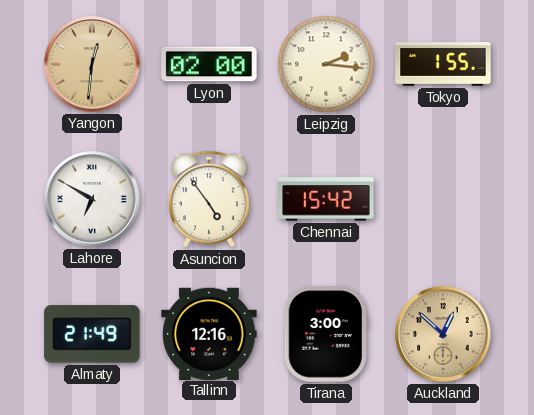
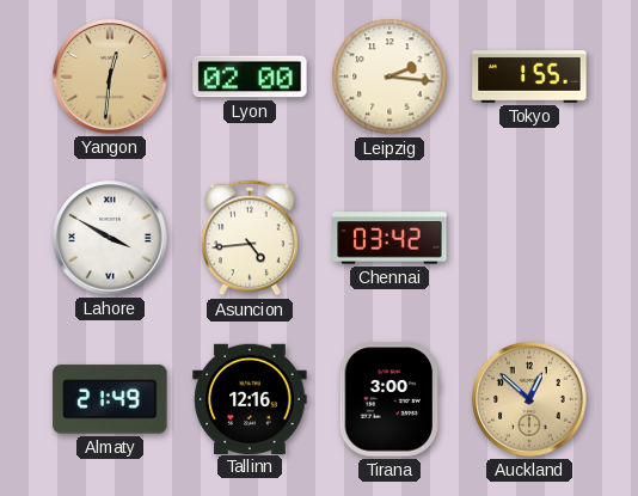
Lahore: 6:50 -> 3:50 (110, 238)
Asuncion: 4:54 -> 4:44 (251, 238)
Chennai: 15:42 -> 03:42 (389, 238)
